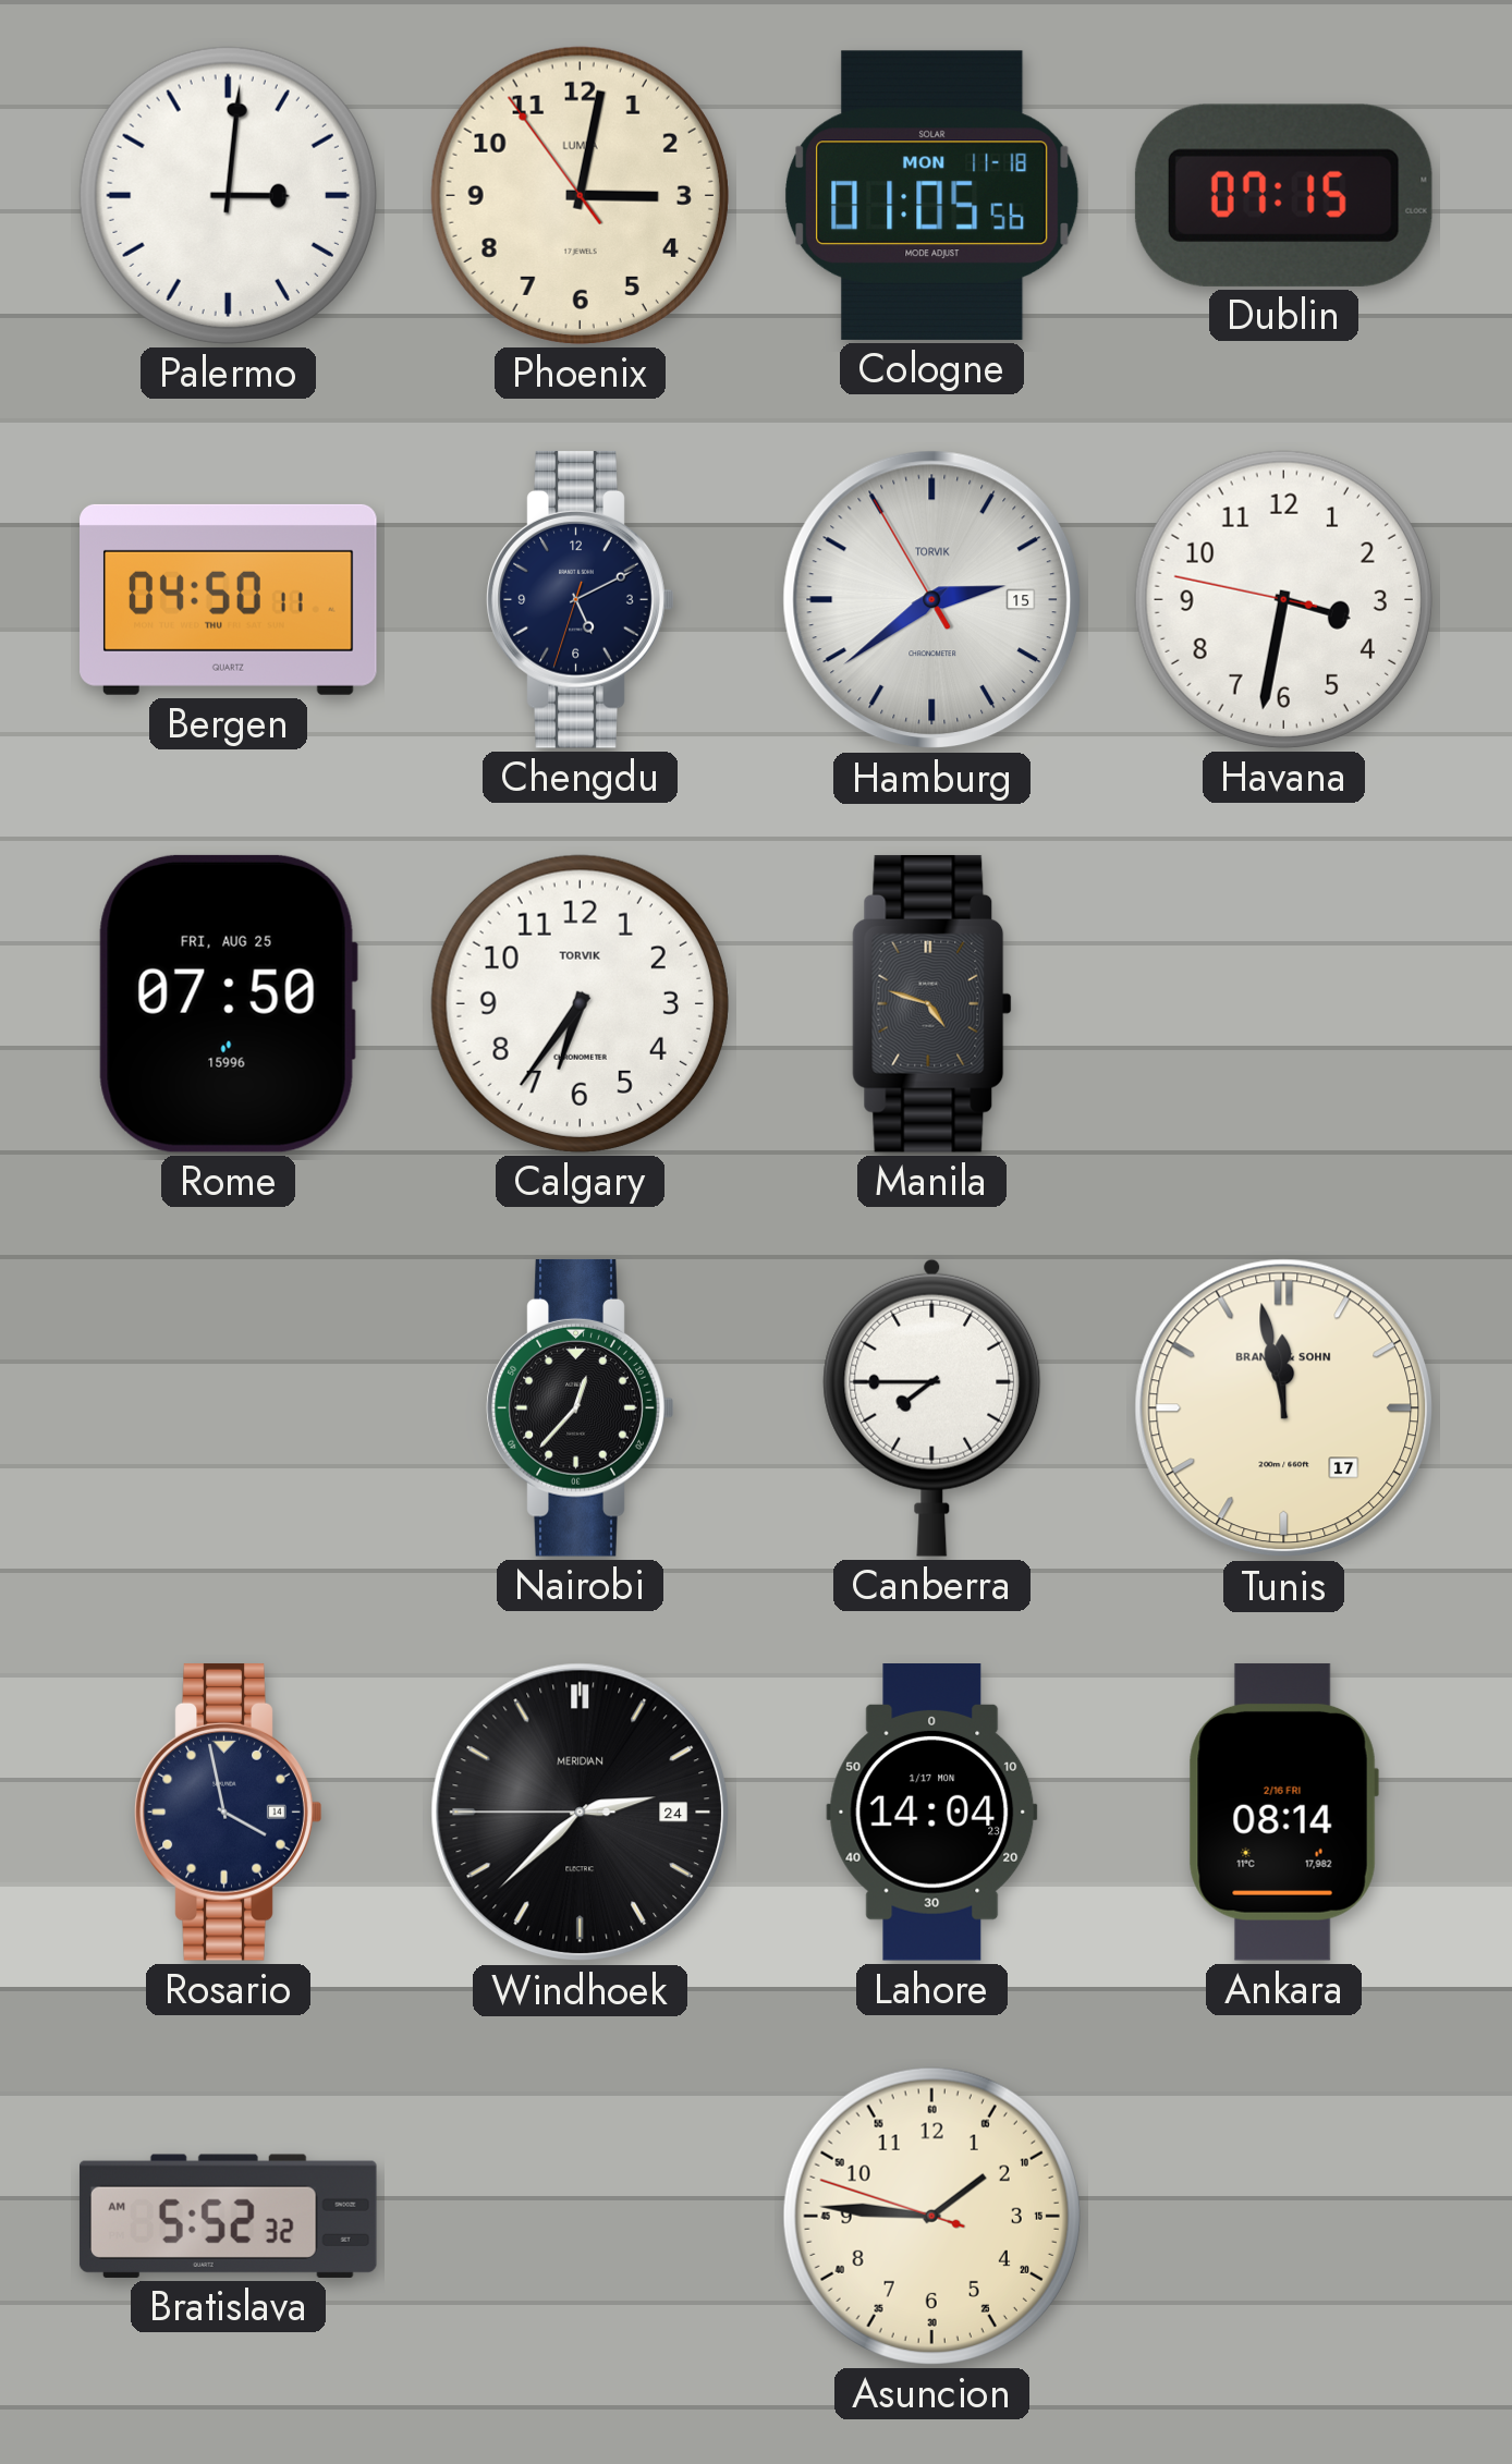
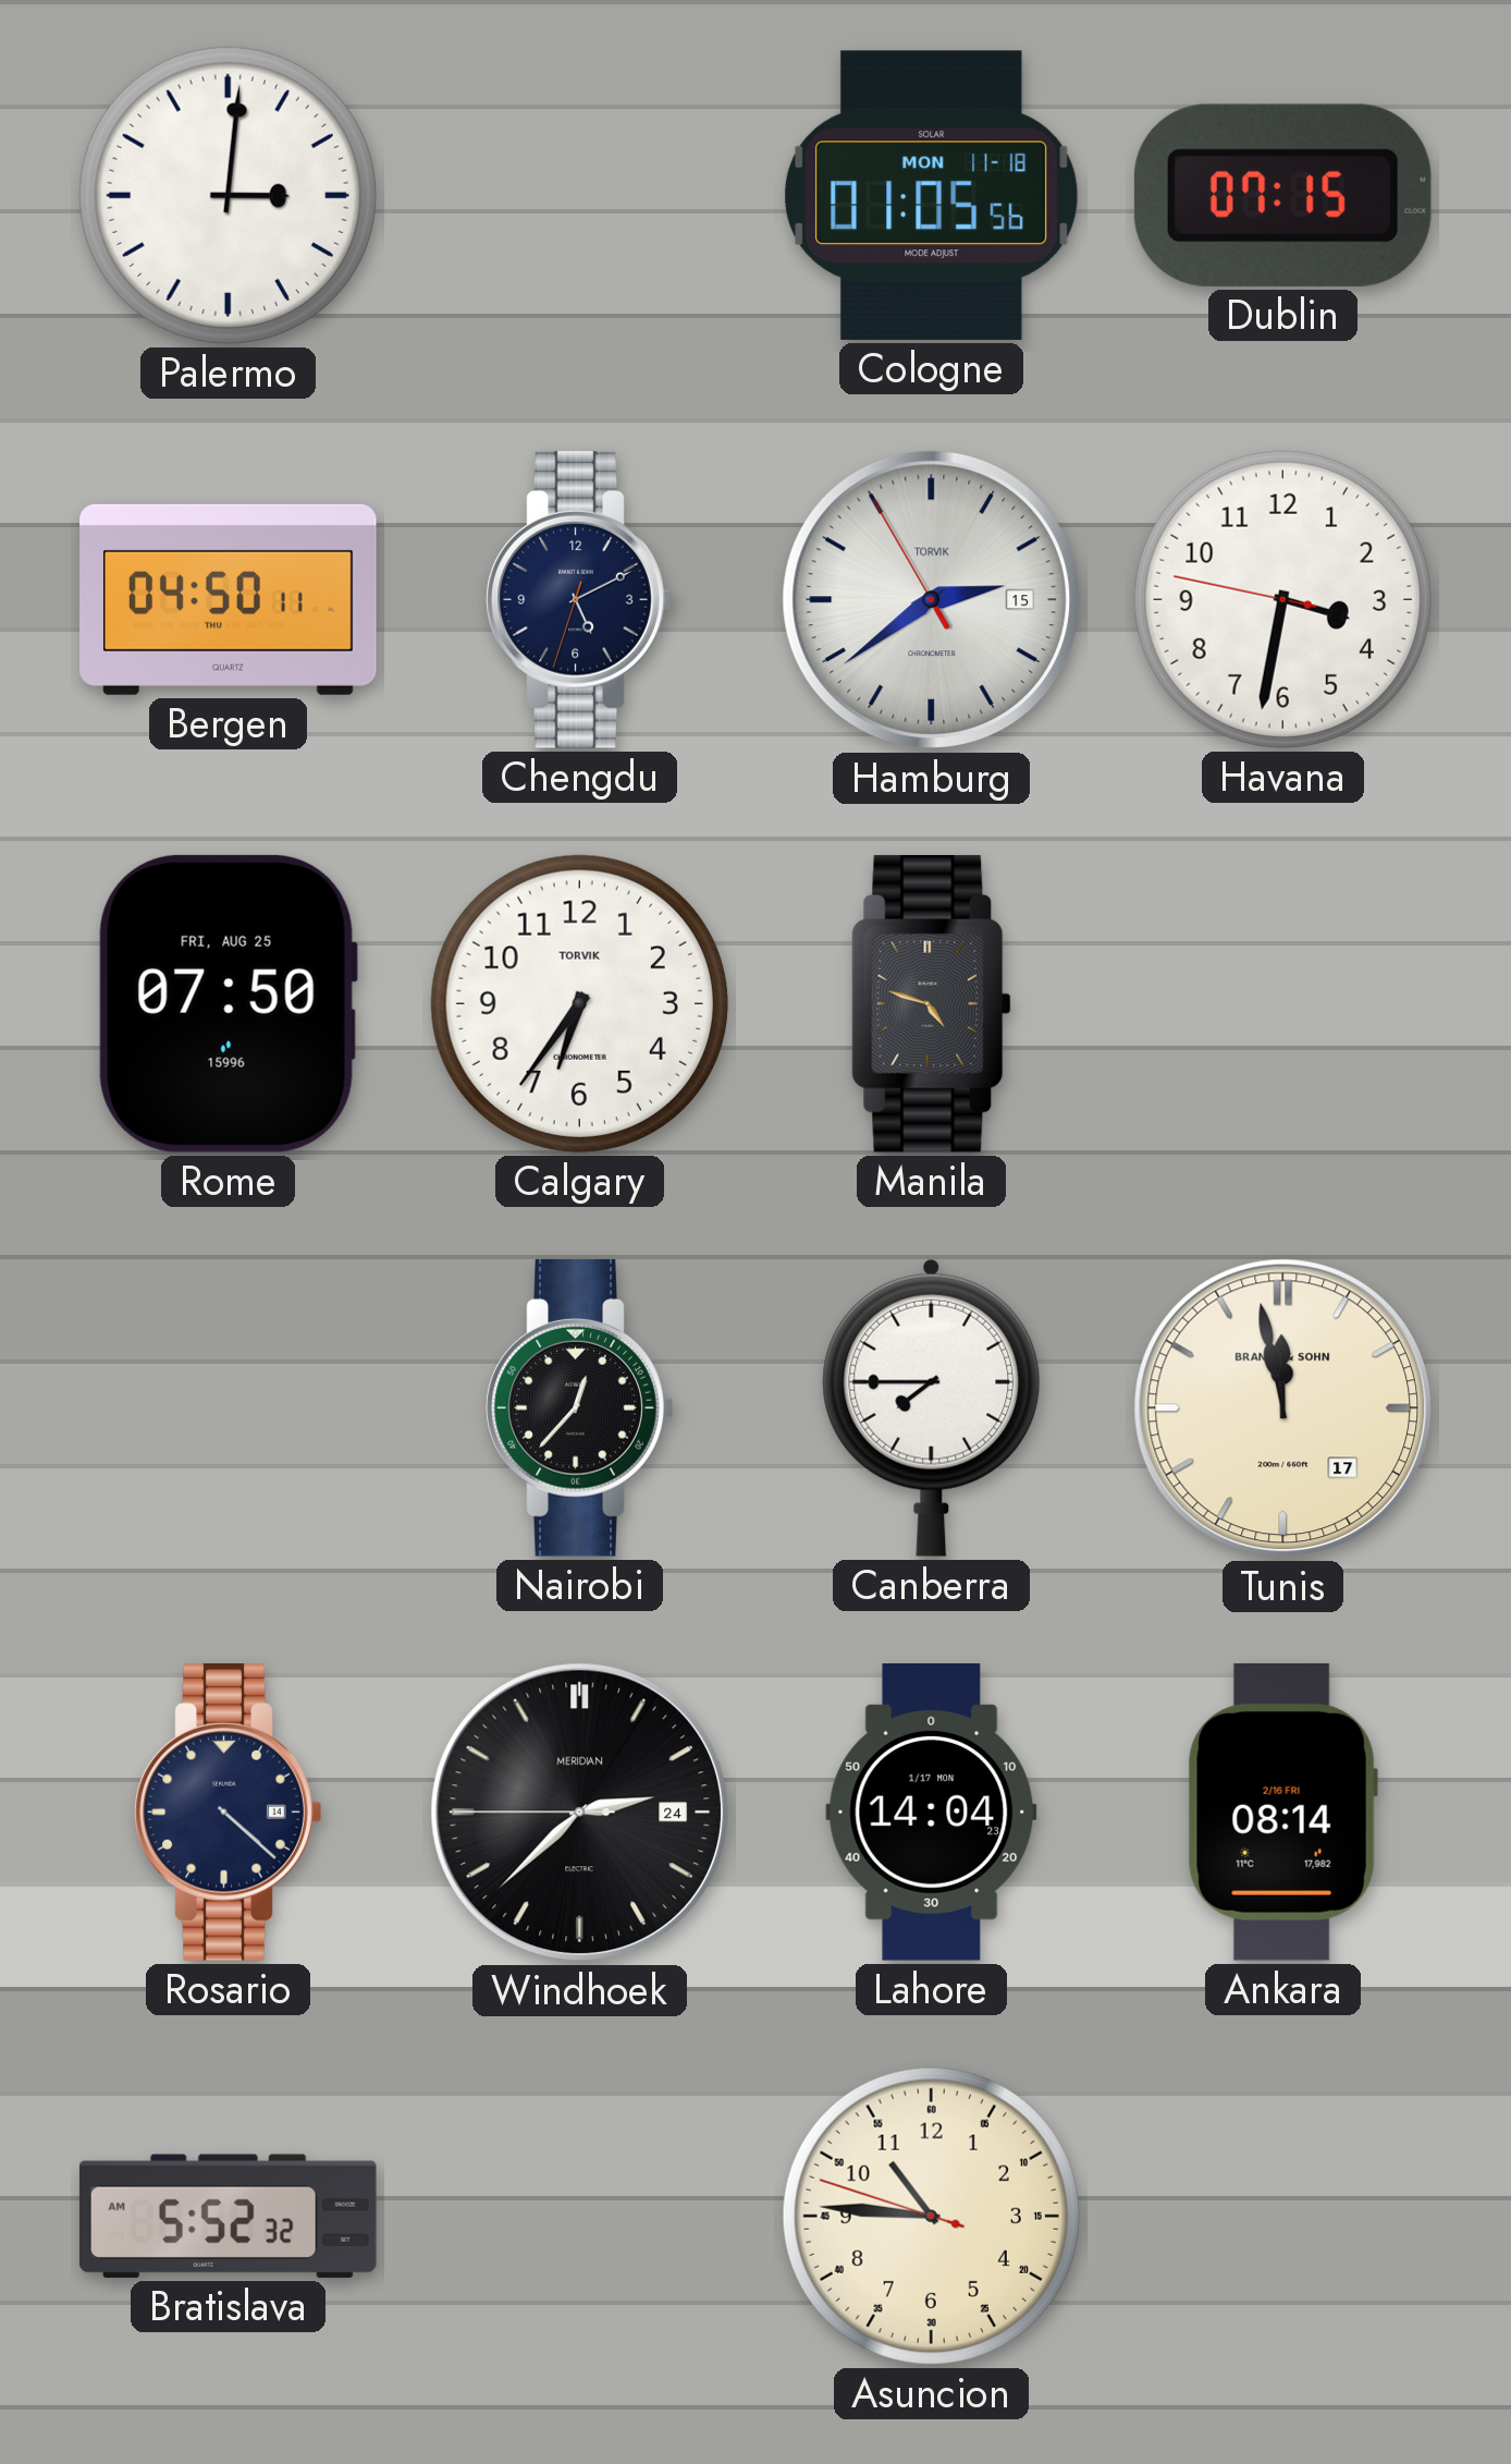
Phoenix: 3:01 -> none (580, 195)
Rosario: 3:58 -> 4:22 (229, 1812)
Asuncion: 1:45 -> 10:45 (931, 2216)
